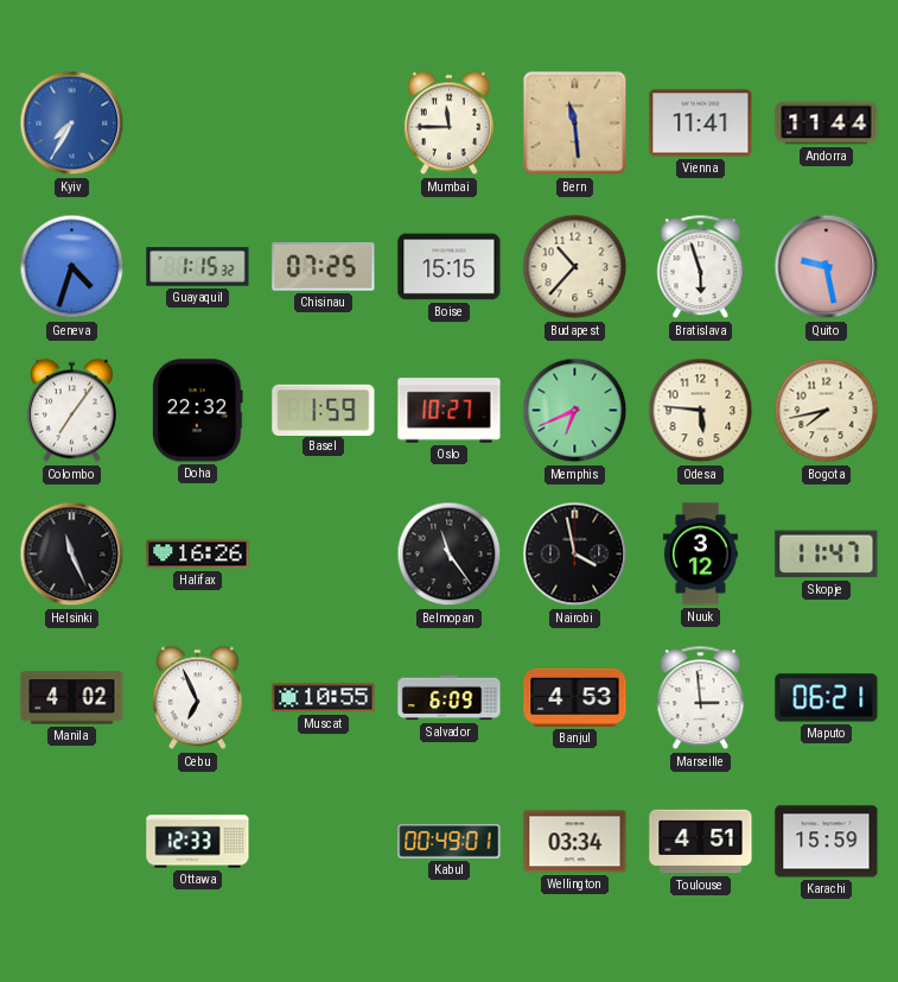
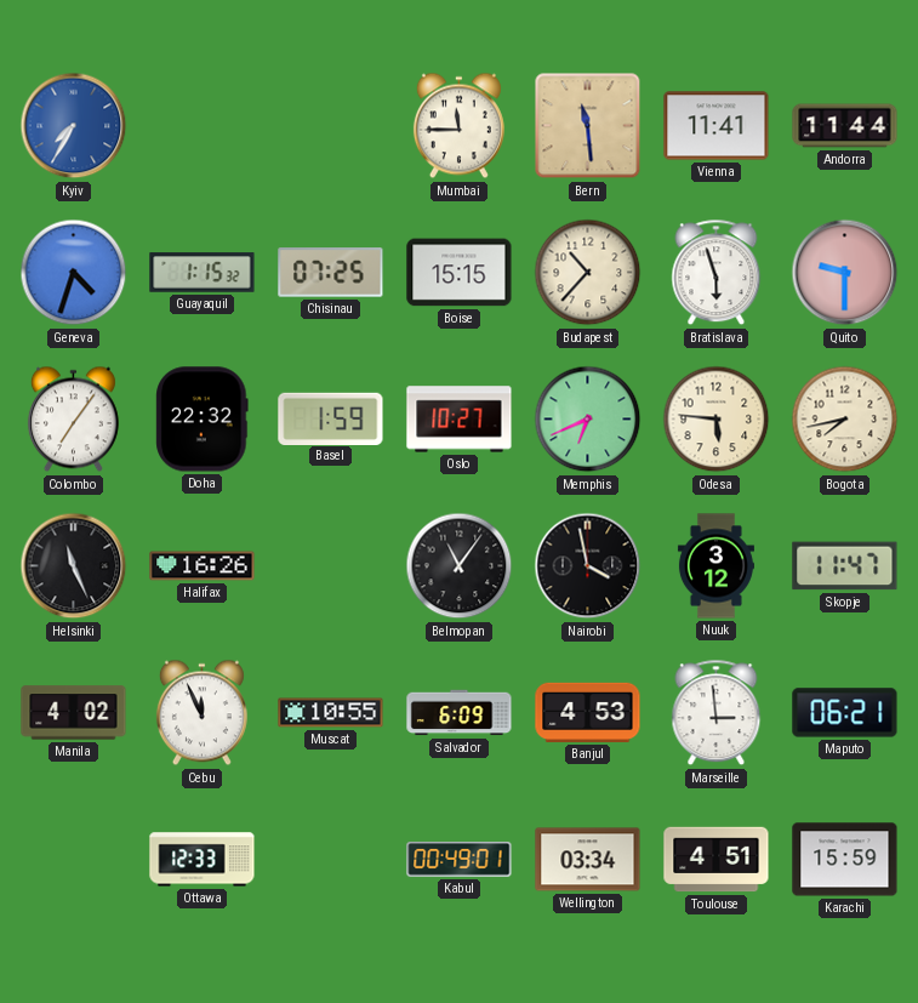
Quito: 9:28 -> 9:30 (845, 273)
Belmopan: 11:24 -> 11:06 (460, 566)
Cebu: 6:56 -> 11:56 (201, 713)
